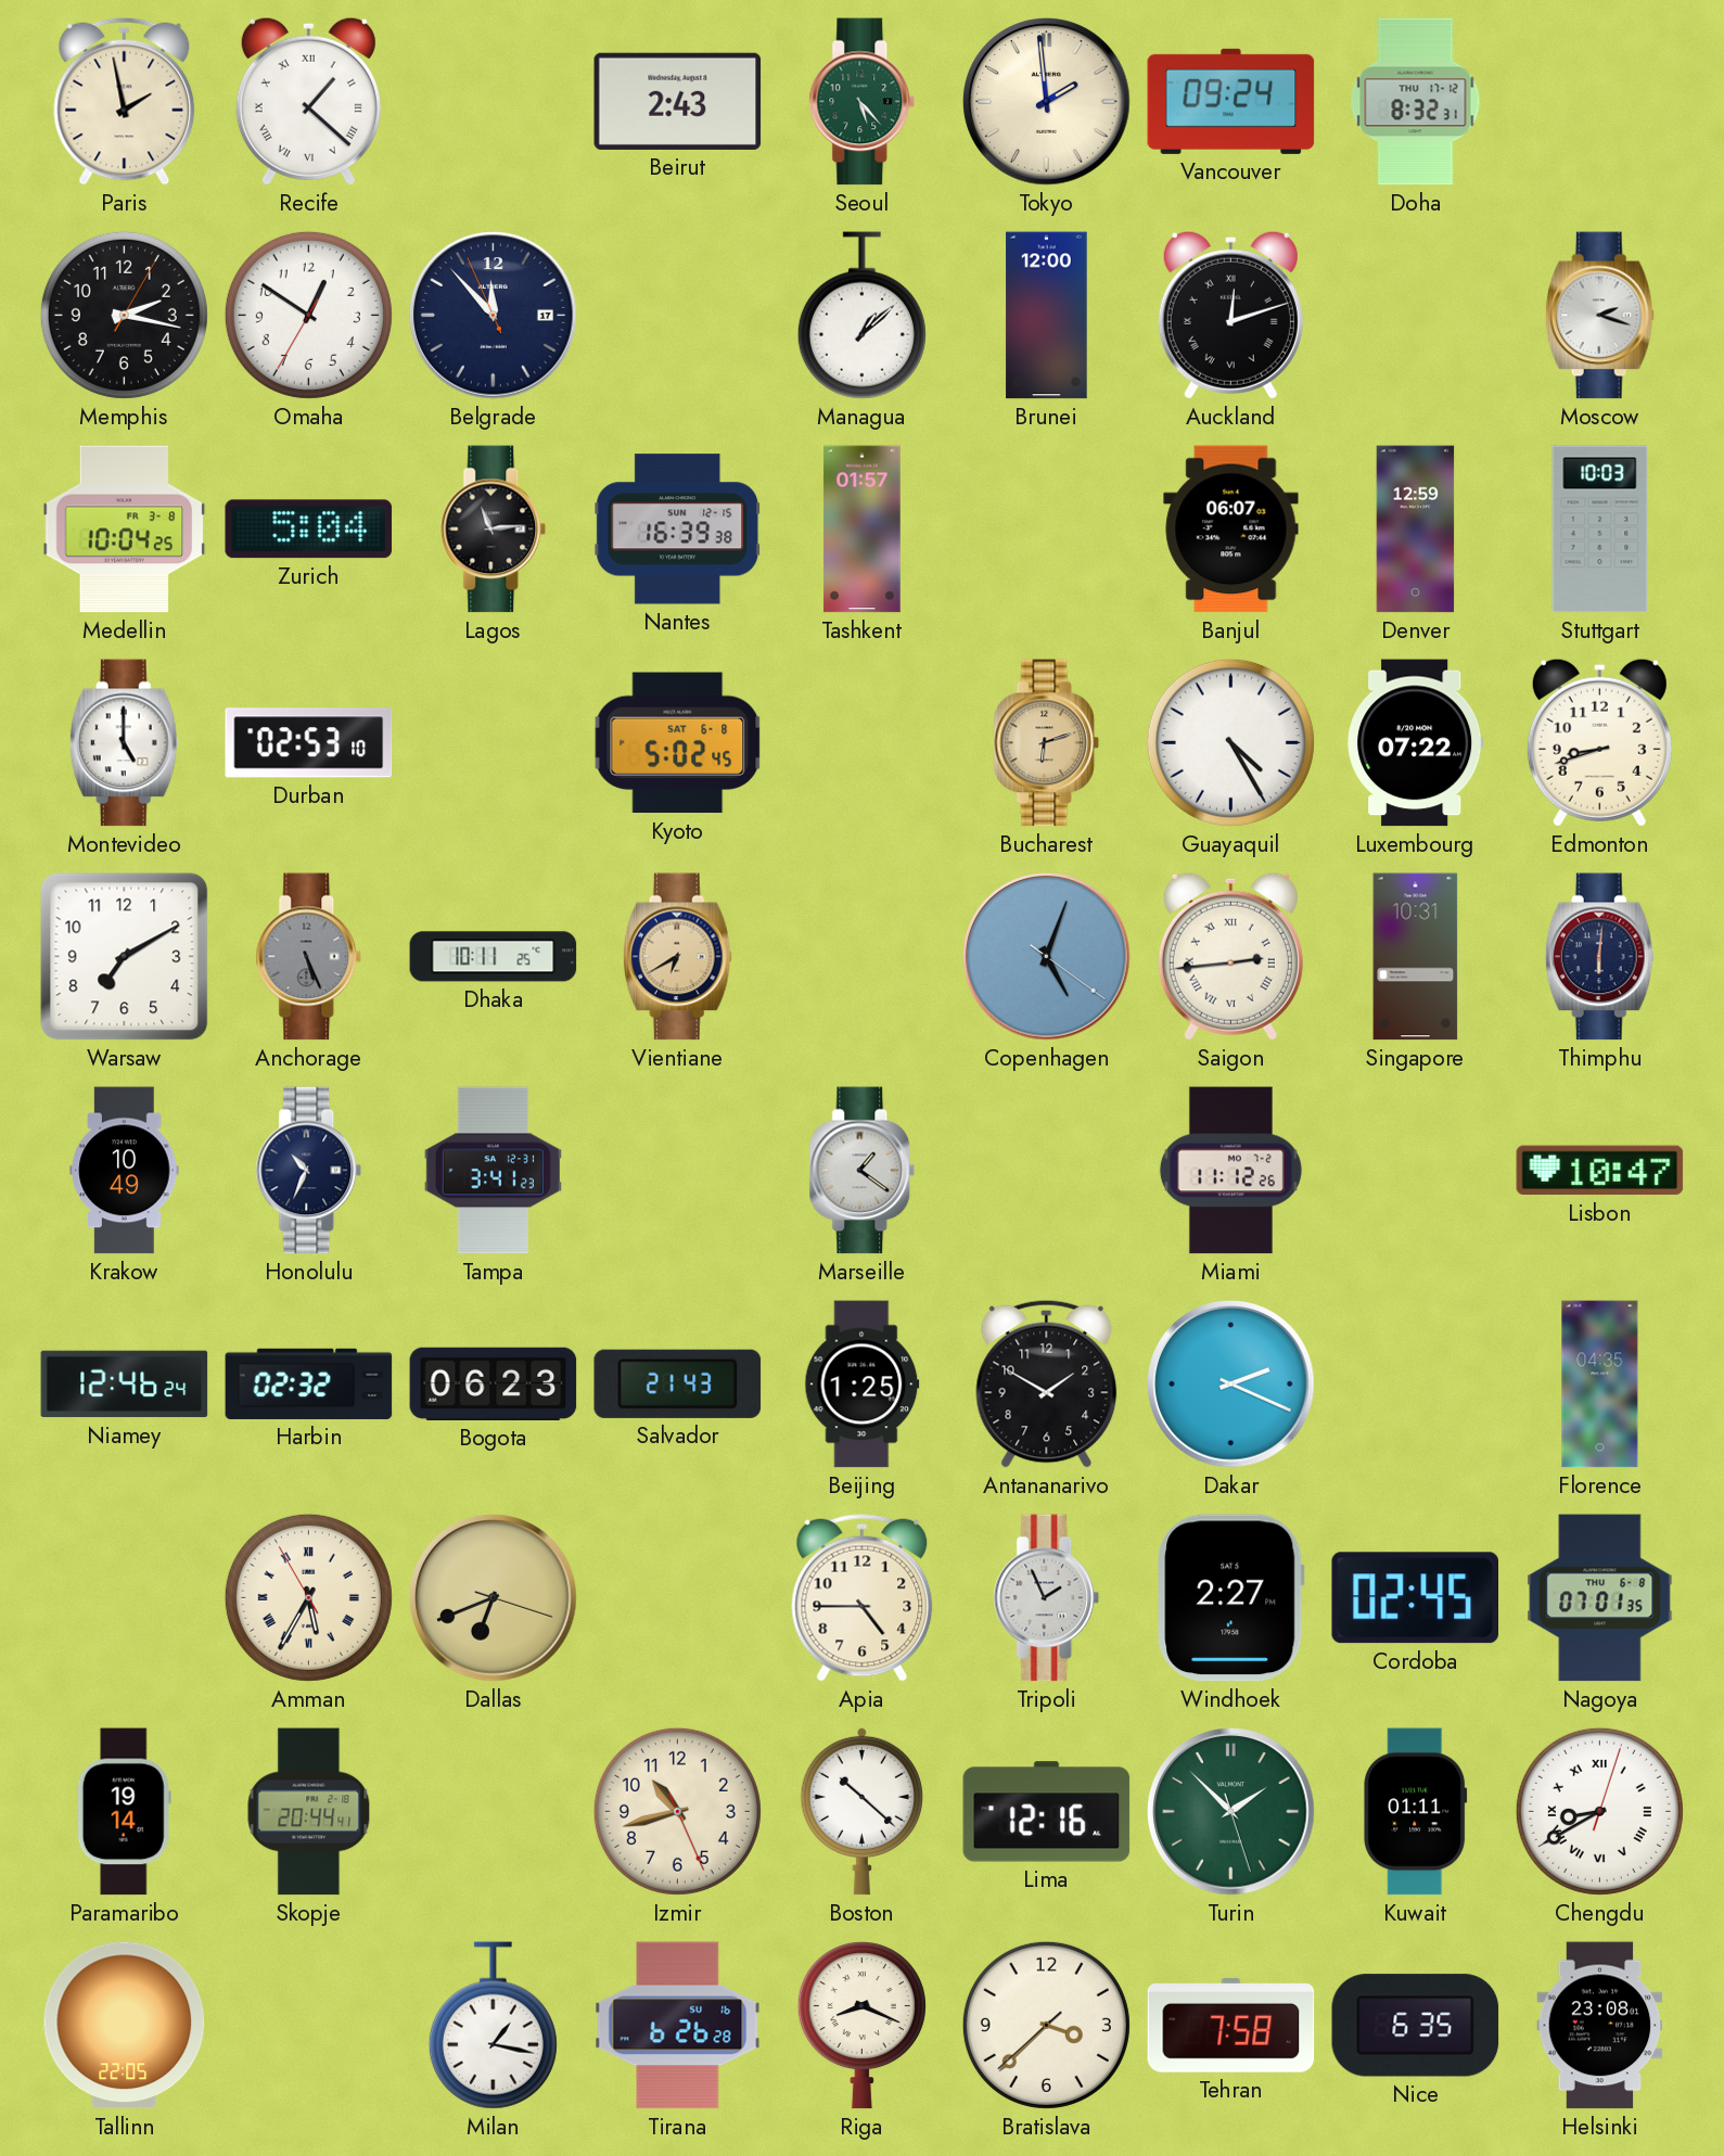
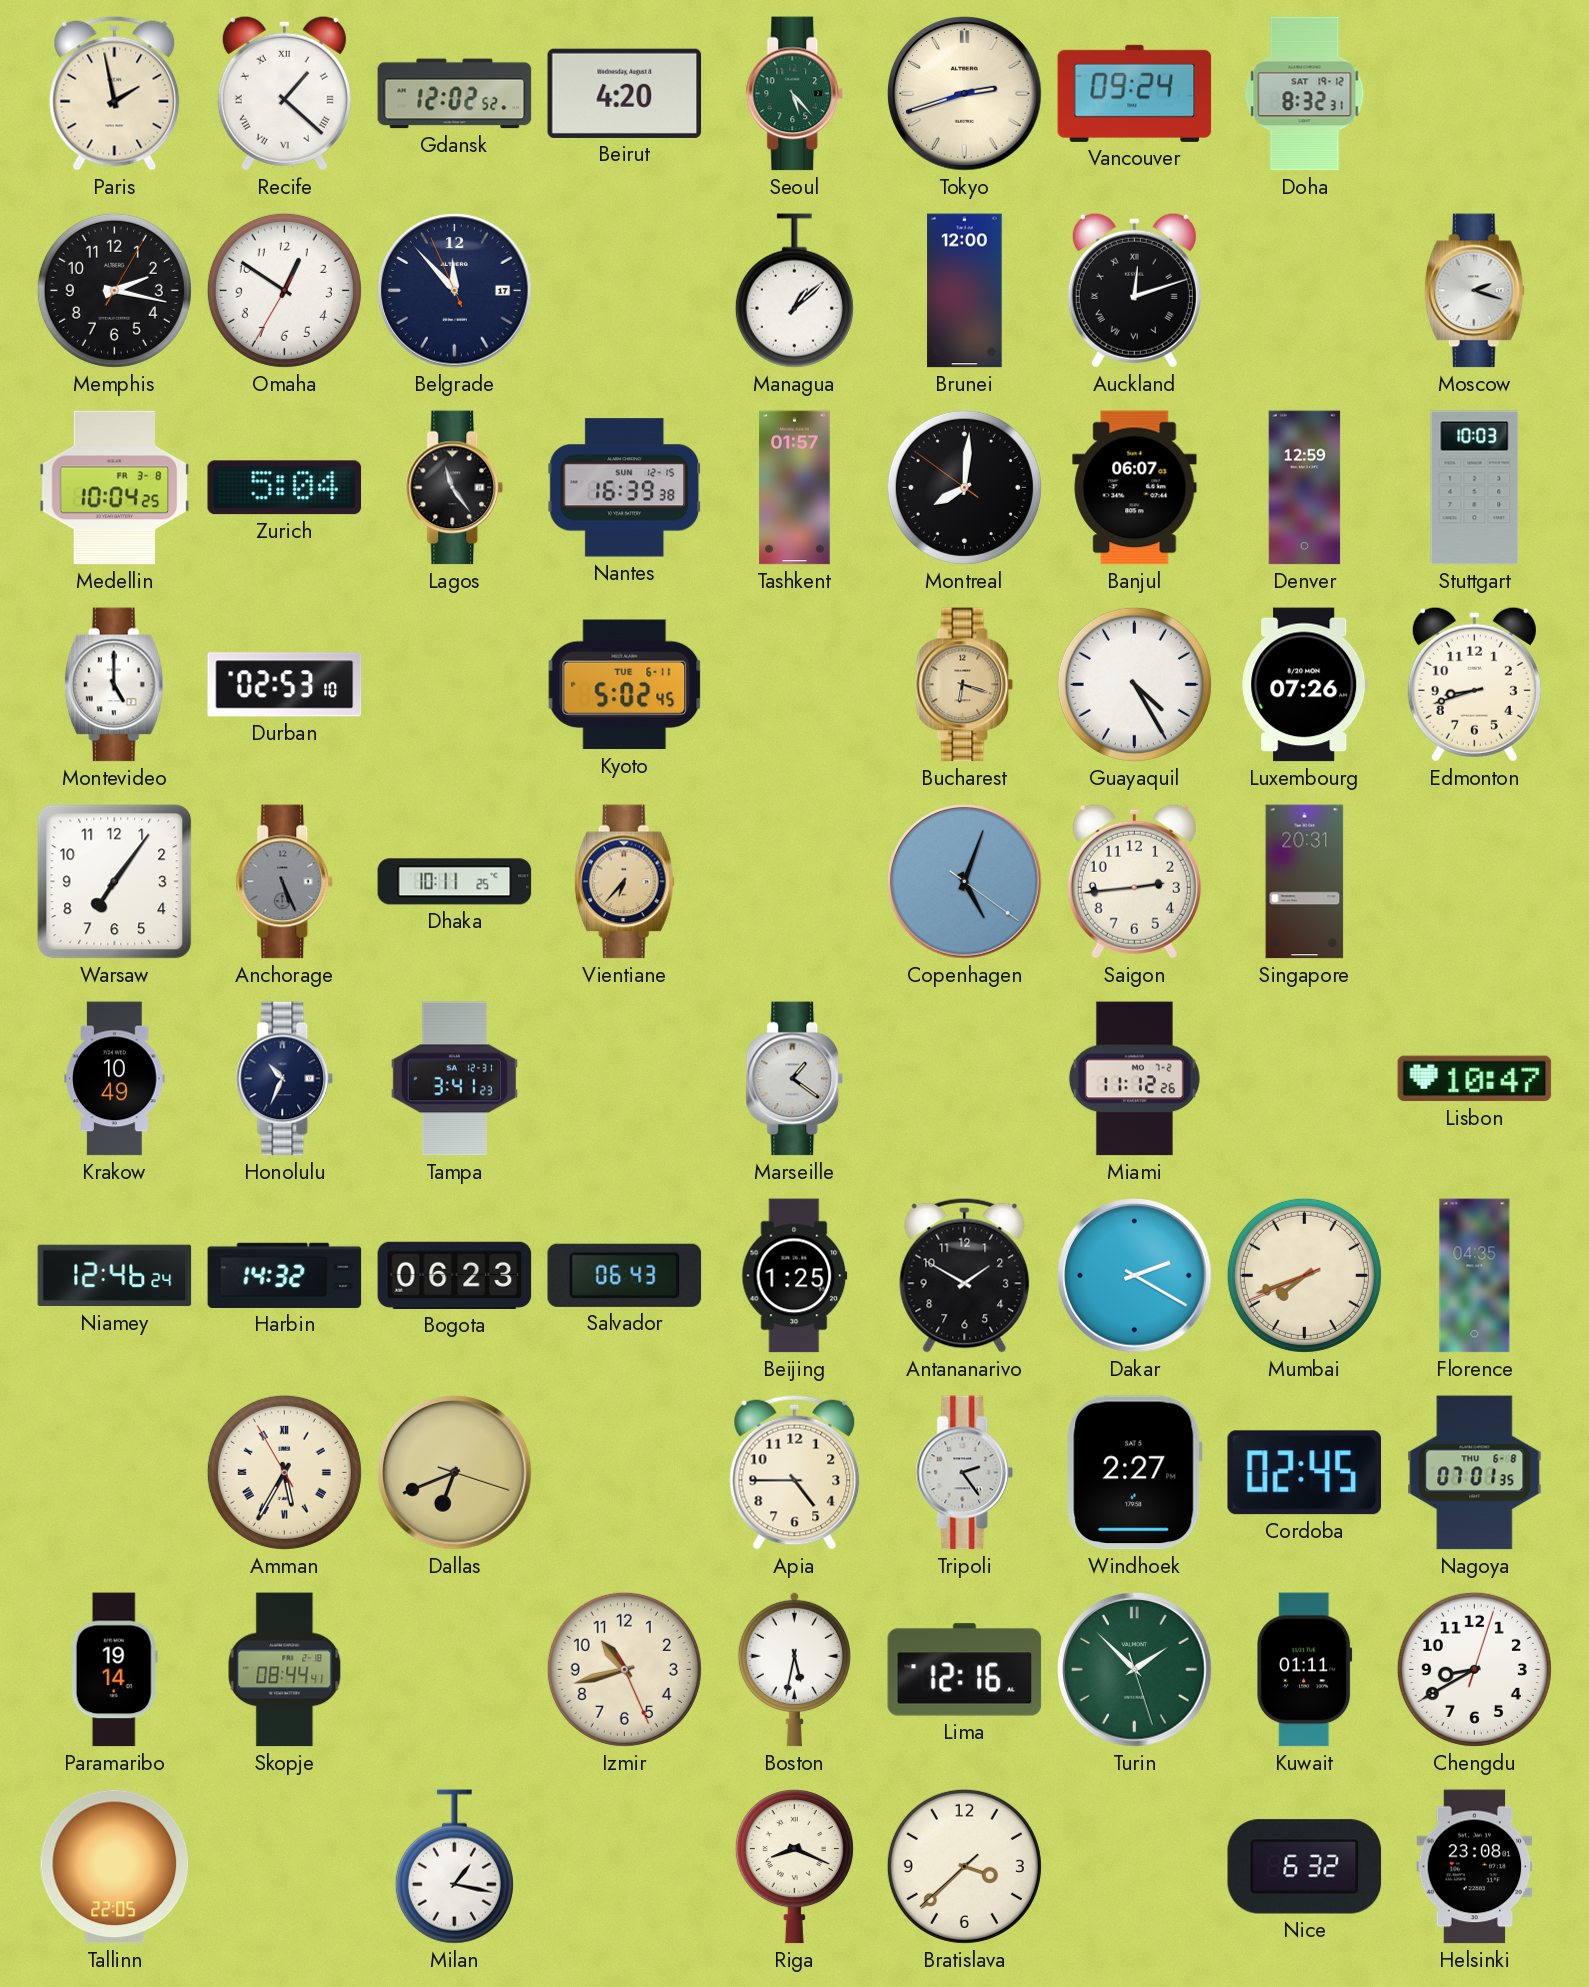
Gdansk: none -> 12:02 (455, 94)
Beirut: 2:43 -> 4:20 (625, 93)
Tokyo: 1:59 -> 2:42 (965, 94)
Doha date: THU 17-12 -> SAT 19-12 (1305, 94)
Lagos: 11:14 -> 11:24 (455, 488)
Montreal: none -> 8:00 (964, 487)
Kyoto date: SAT 6-8 -> TUE 6-11 (625, 685)
Bucharest: 6:12 -> 6:18 (965, 685)
Luxembourg: 07:22 -> 07:26 (1305, 685)
Warsaw: 7:10 -> 7:06 (115, 882)
Vientiane: 6:40 -> 6:37 (624, 882)
Saigon numerals: Roman -> Arabic (1134, 881)
Singapore: 10:31 -> 20:31 (1305, 882)
Thimphu: 6:01 -> none (1599, 957)
Harbin: 02:32 -> 14:32 (285, 1275)
Salvador: 21:43 -> 06:43 (625, 1275)
Dakar: 2:19 -> 2:20 (1135, 1276)
Mumbai: none -> 7:41 (1304, 1275)
Tripoli: 1:56 -> 2:24 (965, 1473)
Skopje: 20:44 -> 08:44 (285, 1670)
Boston: 10:22 -> 5:32 (794, 1669)
Chengdu numerals: Roman -> Arabic (1474, 1669)
Tirana: 6:26 -> none (678, 2026)
Tehran: 7:58 -> none (1231, 2026)
Nice: 6:35 -> 6:32 (1305, 1867)
